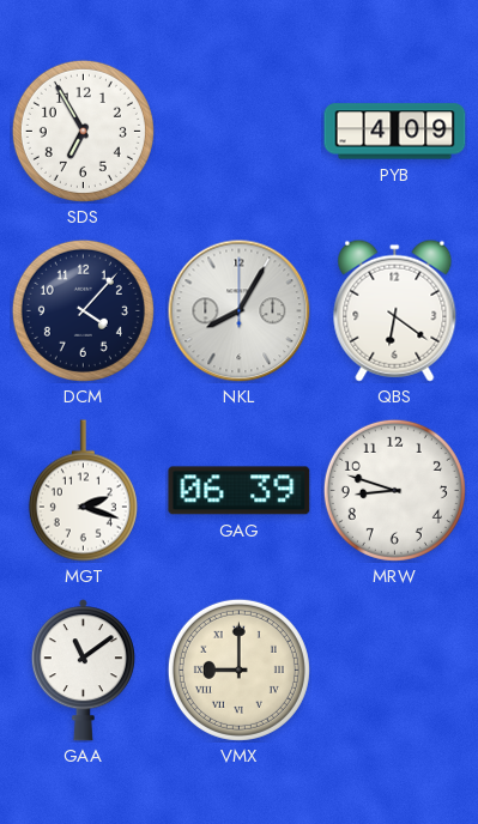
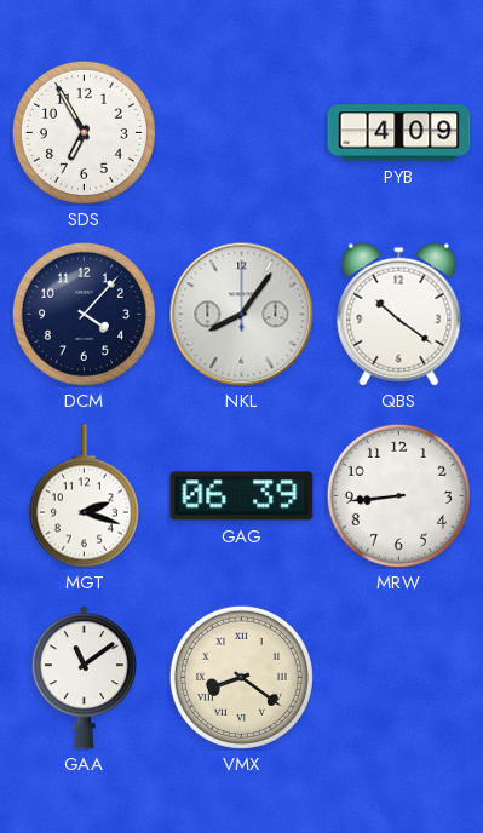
NKL: 8:05 -> 8:06 (242, 315)
QBS: 6:21 -> 10:21 (399, 314)
MRW: 8:48 -> 8:44 (398, 495)
VMX: 9:00 -> 8:21 (241, 677)
